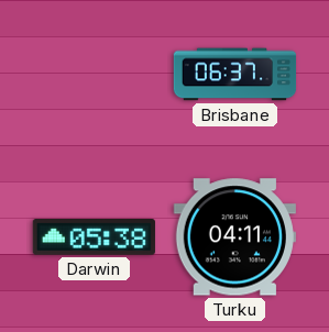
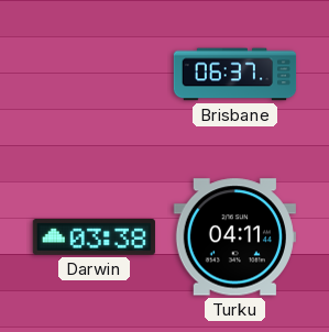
Darwin: 05:38 -> 03:38 (94, 237)
